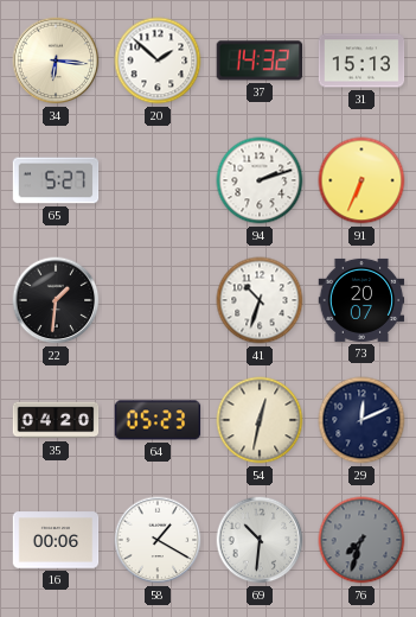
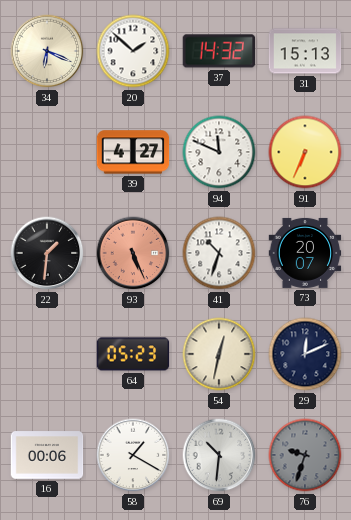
34: 6:16 -> 6:19 (47, 51)
65: 5:27 -> none (56, 180)
39: none -> 4:27 (133, 152)
94: 2:12 -> 11:49 (219, 152)
93: none -> 5:26 (133, 253)
35: 04:20 -> none (56, 420)
76: 7:33 -> 9:33 (305, 455)
